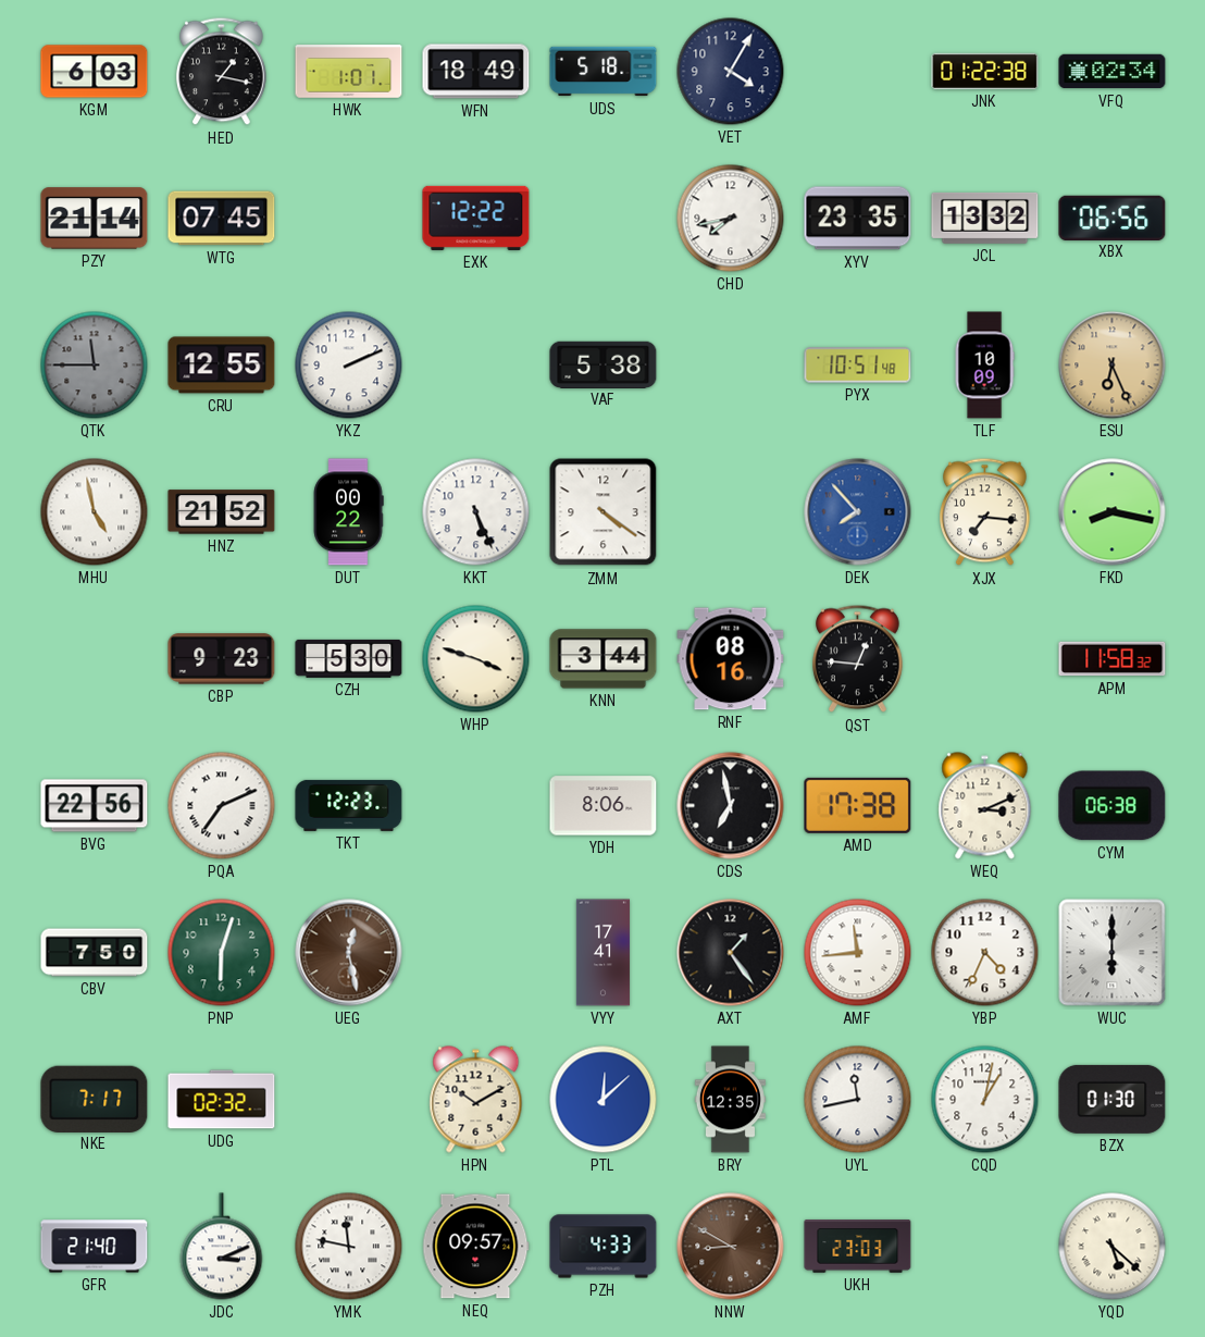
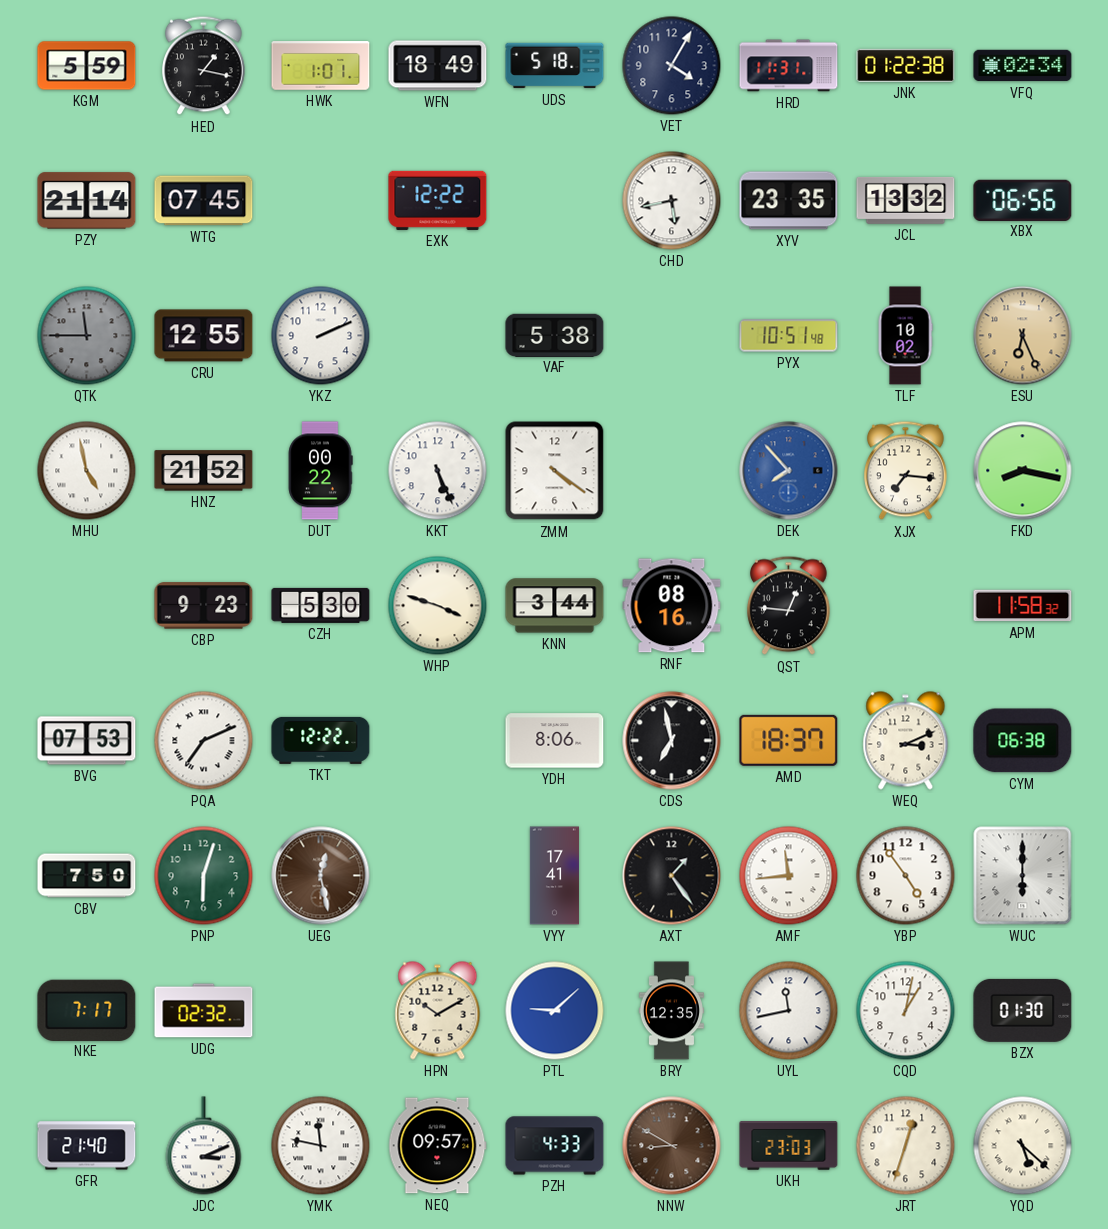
KGM: 6:03 -> 5:59 (87, 66)
HRD: none -> 11:31 (789, 66)
CHD: 7:43 -> 5:43 (672, 201)
TLF: 10:09 -> 10:02 (905, 336)
BVG: 22:56 -> 07:53 (87, 741)
TKT: 12:23 -> 12:22 (321, 740)
AMD: 17:38 -> 18:37 (789, 740)
YBP: 4:34 -> 4:54 (906, 876)
PTL: 12:08 -> 9:08 (555, 1011)
JRT: none -> 12:33 (906, 1146)
